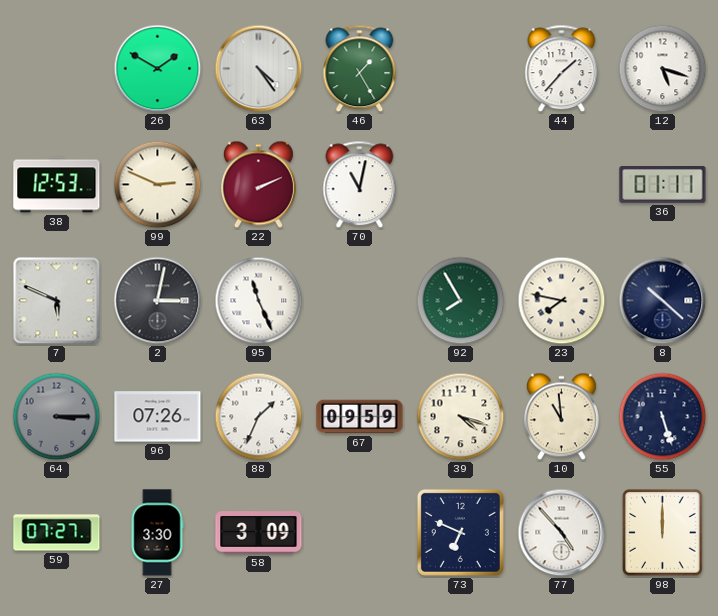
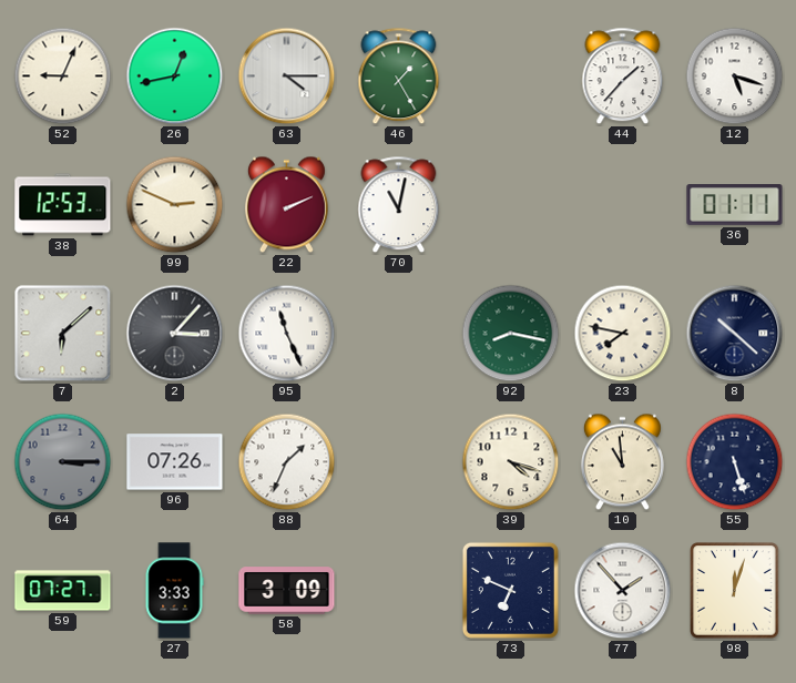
52: none -> 9:04 (63, 77)
26: 1:50 -> 12:43 (175, 77)
63: 4:24 -> 4:15 (287, 77)
7: 5:49 -> 6:08 (63, 334)
2: 3:02 -> 3:07 (175, 334)
92: 7:55 -> 8:17 (511, 334)
67: 09:59 -> none (360, 417)
27: 3:30 -> 3:33 (174, 591)
77: 4:53 -> 1:53 (623, 591)
98: 12:00 -> 12:03 (735, 591)
